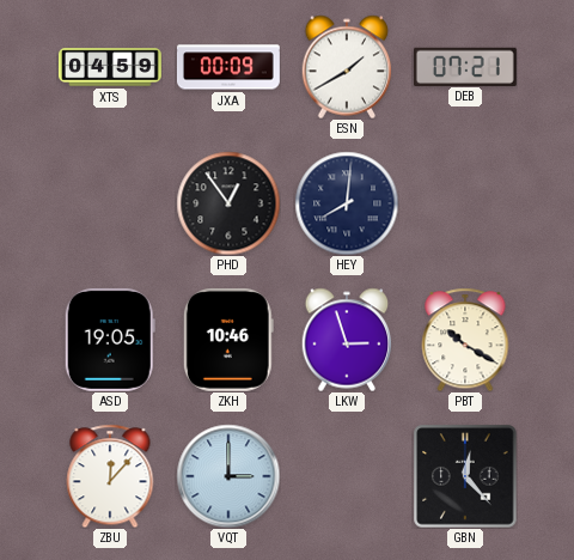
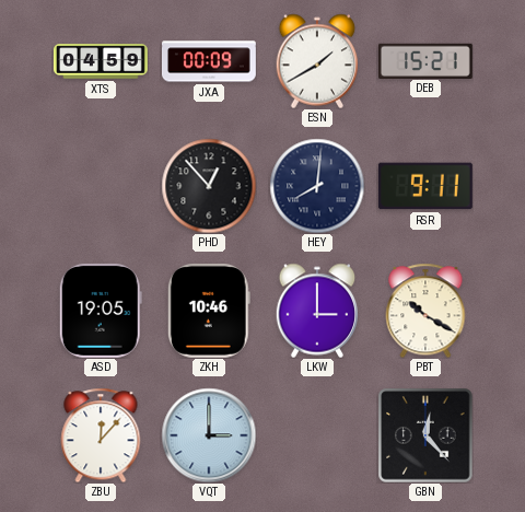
DEB: 07:21 -> 15:21 (425, 60)
PHD: 12:54 -> 12:53 (209, 186)
RSR: none -> 9:11 (425, 186)
LKW: 2:57 -> 3:00 (317, 311)
